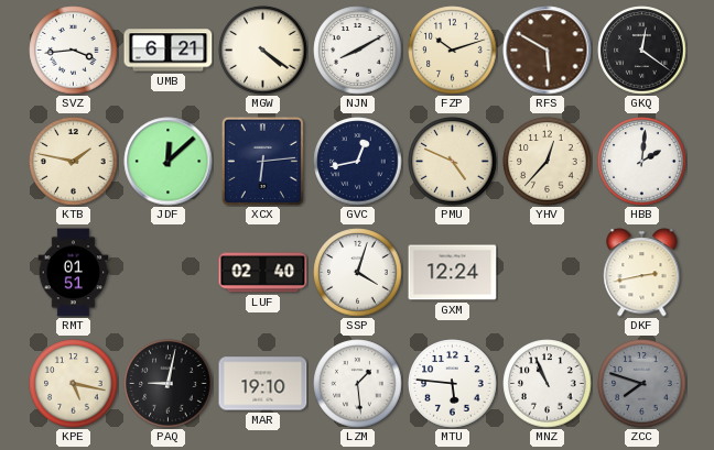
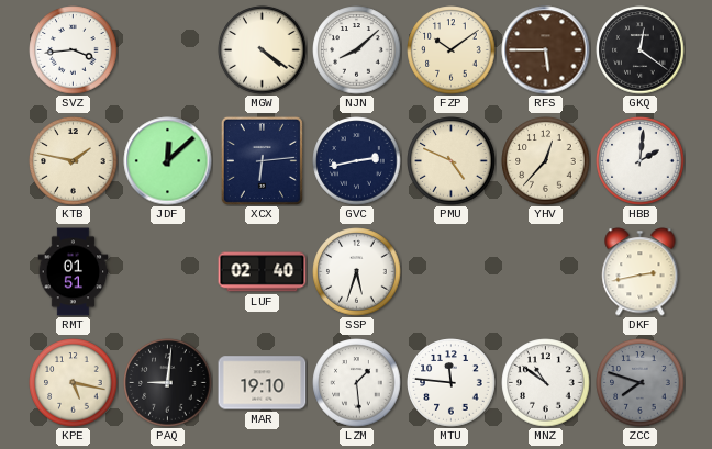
UMB: 6:21 -> none (169, 51)
NJN: 8:10 -> 8:08 (357, 50)
FZP: 10:12 -> 10:09 (452, 50)
RFS: 5:50 -> 5:45 (546, 50)
GVC: 12:43 -> 2:43 (357, 161)
SSP: 4:03 -> 5:33 (357, 272)
GXM: 12:24 -> none (453, 273)
PAQ: 9:02 -> 9:01 (168, 383)
MTU: 5:46 -> 11:46 (452, 383)
MNZ: 10:56 -> 10:51 (546, 383)
